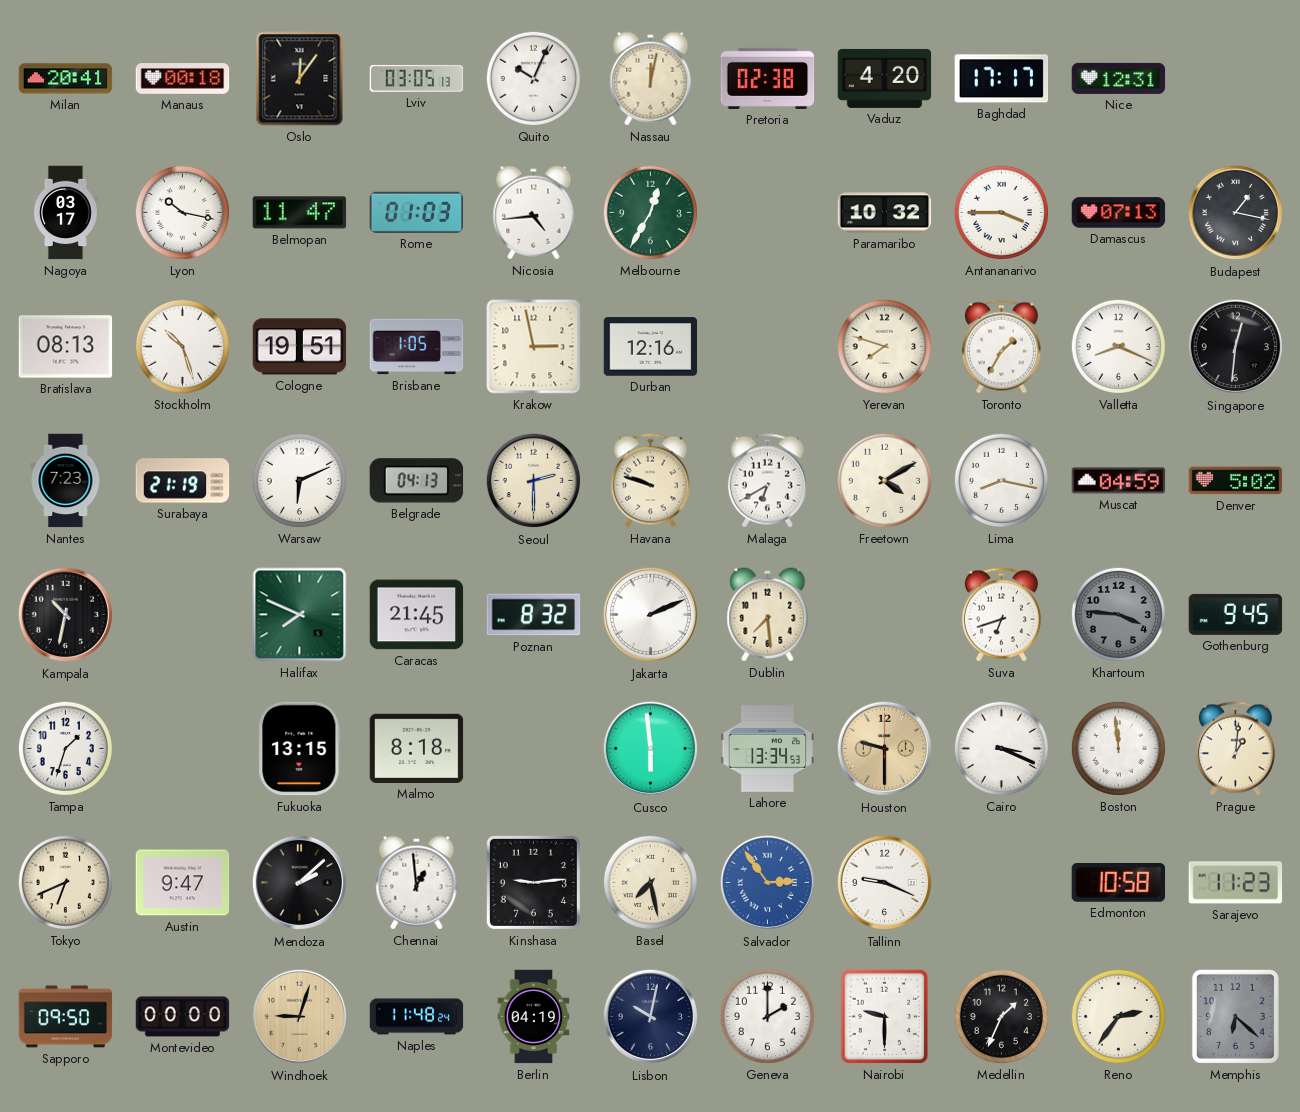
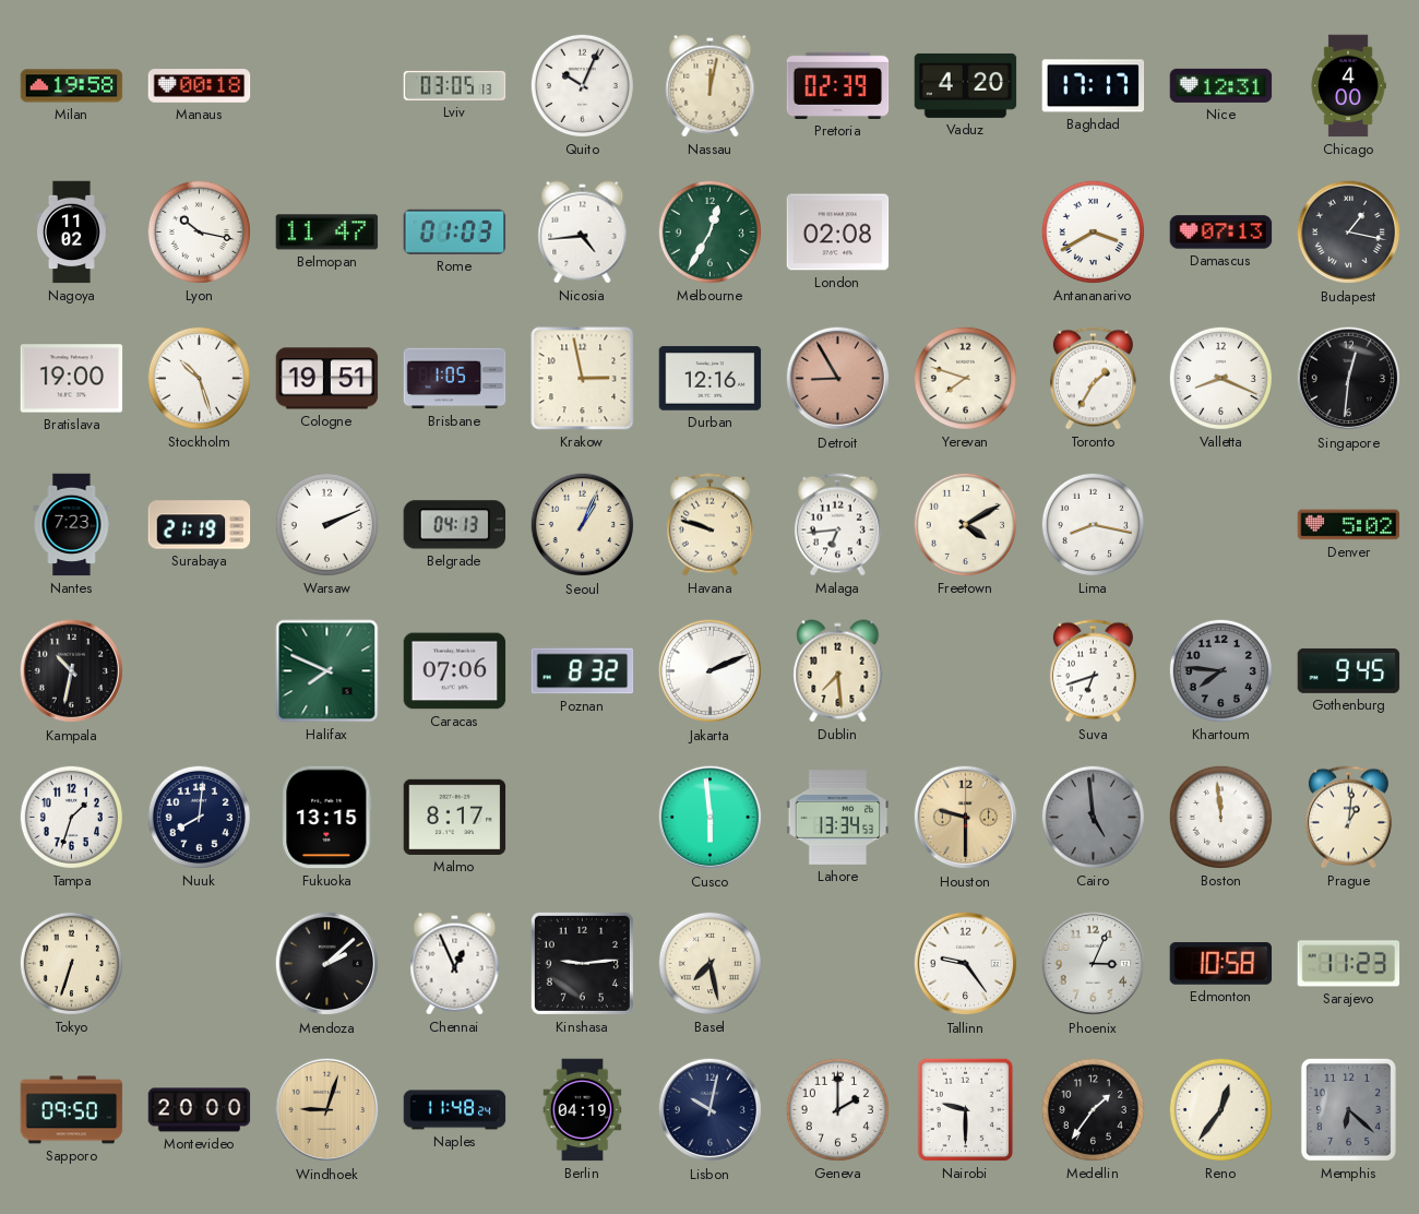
Milan: 20:41 -> 19:58 (72, 86)
Oslo: 12:06 -> none (300, 79)
Pretoria: 02:38 -> 02:39 (838, 85)
Chicago: none -> 4:00 (1348, 86)
Nagoya: 03:17 -> 11:02 (71, 233)
London: none -> 02:08 (838, 233)
Paramaribo: 10:32 -> none (885, 213)
Antananarivo: 3:45 -> 3:40 (1093, 231)
Bratislava: 08:13 -> 19:00 (72, 379)
Detroit: none -> 8:55 (838, 379)
Warsaw: 6:11 -> 2:11 (326, 524)
Seoul: 2:30 -> 1:04 (583, 525)
Malaga: 6:40 -> 6:44 (837, 525)
Muscat: 04:59 -> none (1119, 481)
Caracas: 21:45 -> 07:06 (455, 671)
Khartoum: 3:46 -> 7:46 (1220, 670)
Nuuk: none -> 8:01 (199, 817)
Malmo: 8:18 -> 8:17 (455, 817)
Cairo: 3:19 -> 4:59 (1093, 817)
Cairo dial: white -> grey (1093, 817)
Tokyo: 6:41 -> 6:33 (71, 963)
Austin: 9:47 -> none (183, 883)
Chennai: 12:59 -> 12:56 (455, 964)
Salvador: 2:54 -> none (768, 883)
Tallinn: 9:19 -> 9:24 (966, 964)
Phoenix: none -> 3:04 (1094, 964)
Montevideo: 00:00 -> 20:00 (200, 1110)
Medellin: 1:34 -> 1:36 (1093, 1109)
Reno: 2:36 -> 12:36 (1220, 1109)
